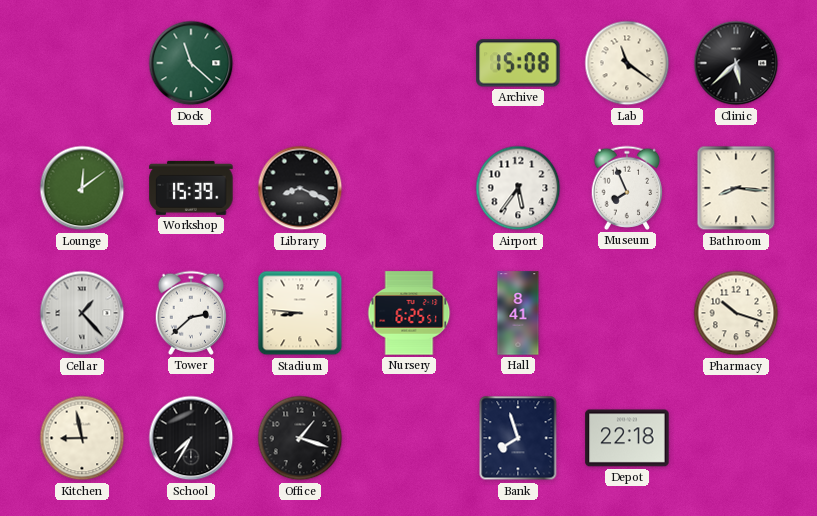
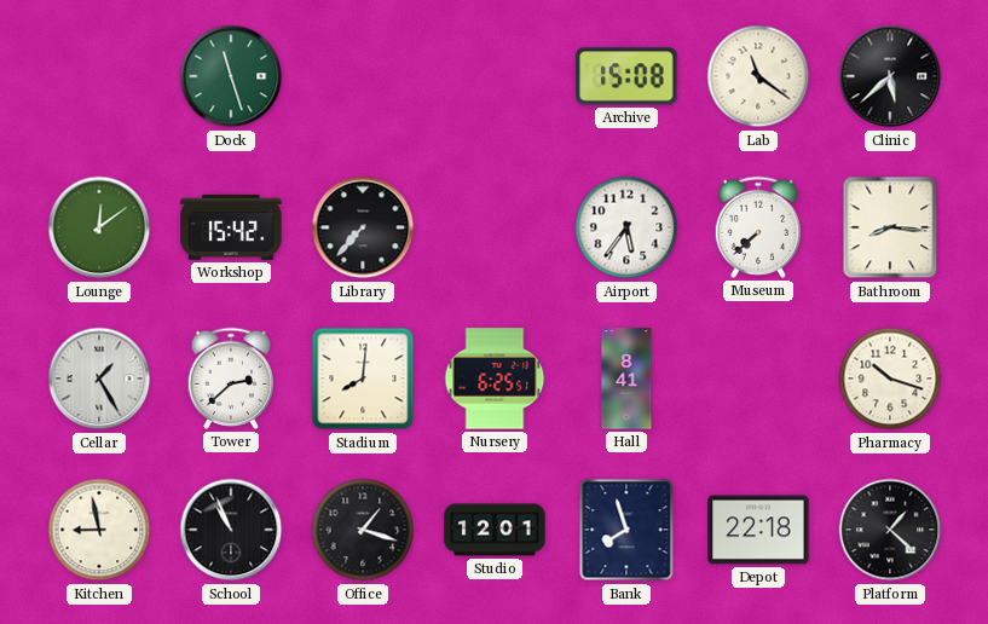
Dock: 11:22 -> 11:27 (231, 76)
Workshop: 15:39 -> 15:42 (231, 227)
Library: 8:19 -> 7:37 (363, 227)
Museum: 7:56 -> 7:38 (758, 227)
Cellar: 1:23 -> 1:25 (99, 379)
Stadium: 8:46 -> 8:01 (363, 379)
School: 7:35 -> 10:56 (231, 530)
Studio: none -> 12:01 (495, 530)
Platform: none -> 1:22 (890, 530)
